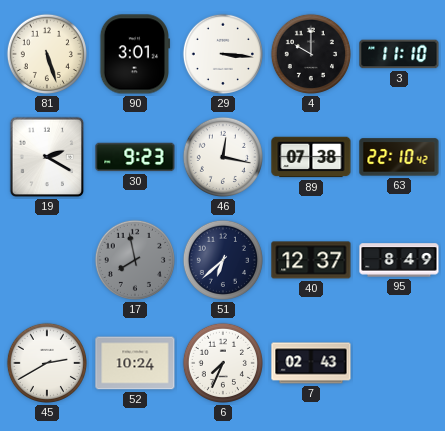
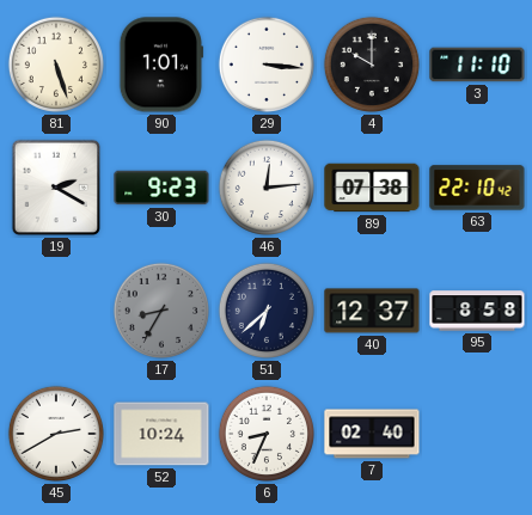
90: 3:01 -> 1:01 (161, 65)
46: 12:17 -> 12:14 (267, 188)
17: 7:58 -> 8:35 (161, 311)
95: 8:49 -> 8:58 (477, 311)
6: 7:34 -> 8:34 (267, 434)
7: 02:43 -> 02:40 (372, 434)
